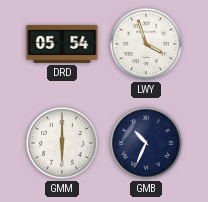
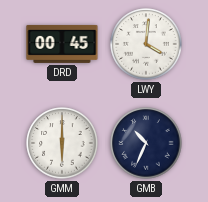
DRD: 05:54 -> 00:45 (62, 44)
LWY: 3:57 -> 4:01 (146, 44)
